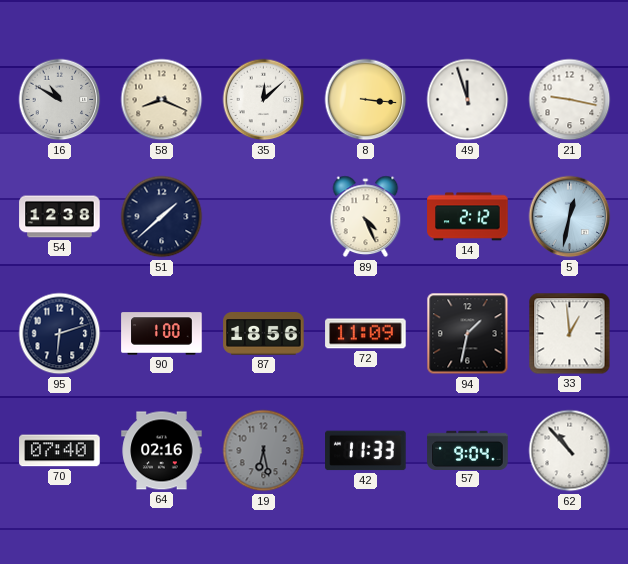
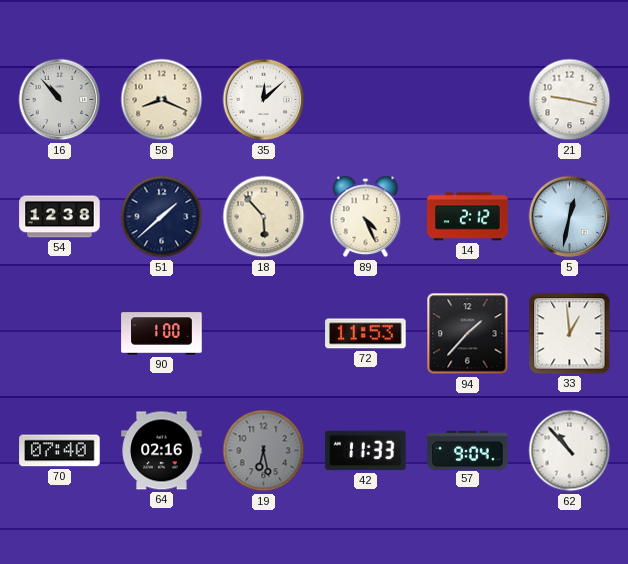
16: 10:50 -> 10:53 (60, 100)
8: 3:16 -> none (366, 100)
49: 11:57 -> none (468, 100)
18: none -> 5:53 (264, 217)
95: 6:12 -> none (60, 334)
87: 18:56 -> none (264, 334)
72: 11:09 -> 11:53 (366, 334)
94: 1:32 -> 1:37 (468, 334)
